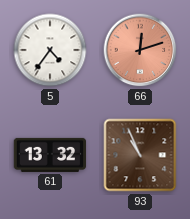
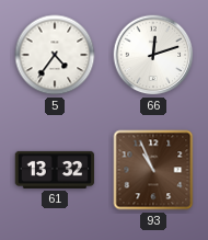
66 dial: salmon -> white (153, 55)
